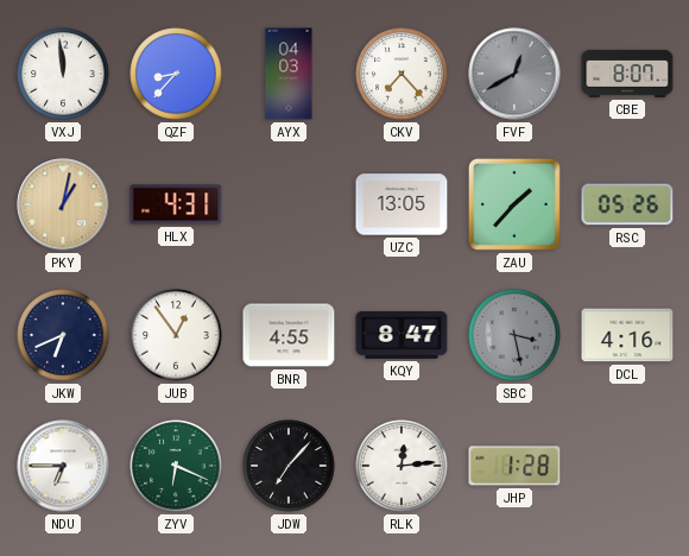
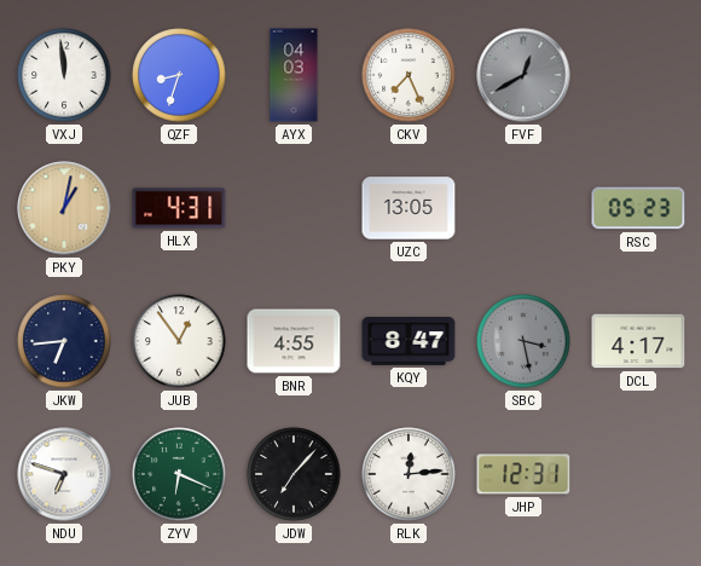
QZF: 8:37 -> 8:33 (179, 75)
CKV: 7:23 -> 7:26 (409, 75)
CBE: 8:07 -> none (627, 74)
ZAU: 1:37 -> none (514, 204)
RSC: 05:26 -> 05:23 (638, 208)
JKW: 6:41 -> 6:44 (64, 341)
DCL: 4:16 -> 4:17 (638, 341)
NDU: 6:45 -> 6:48 (64, 474)
JHP: 1:28 -> 12:31 (523, 474)
